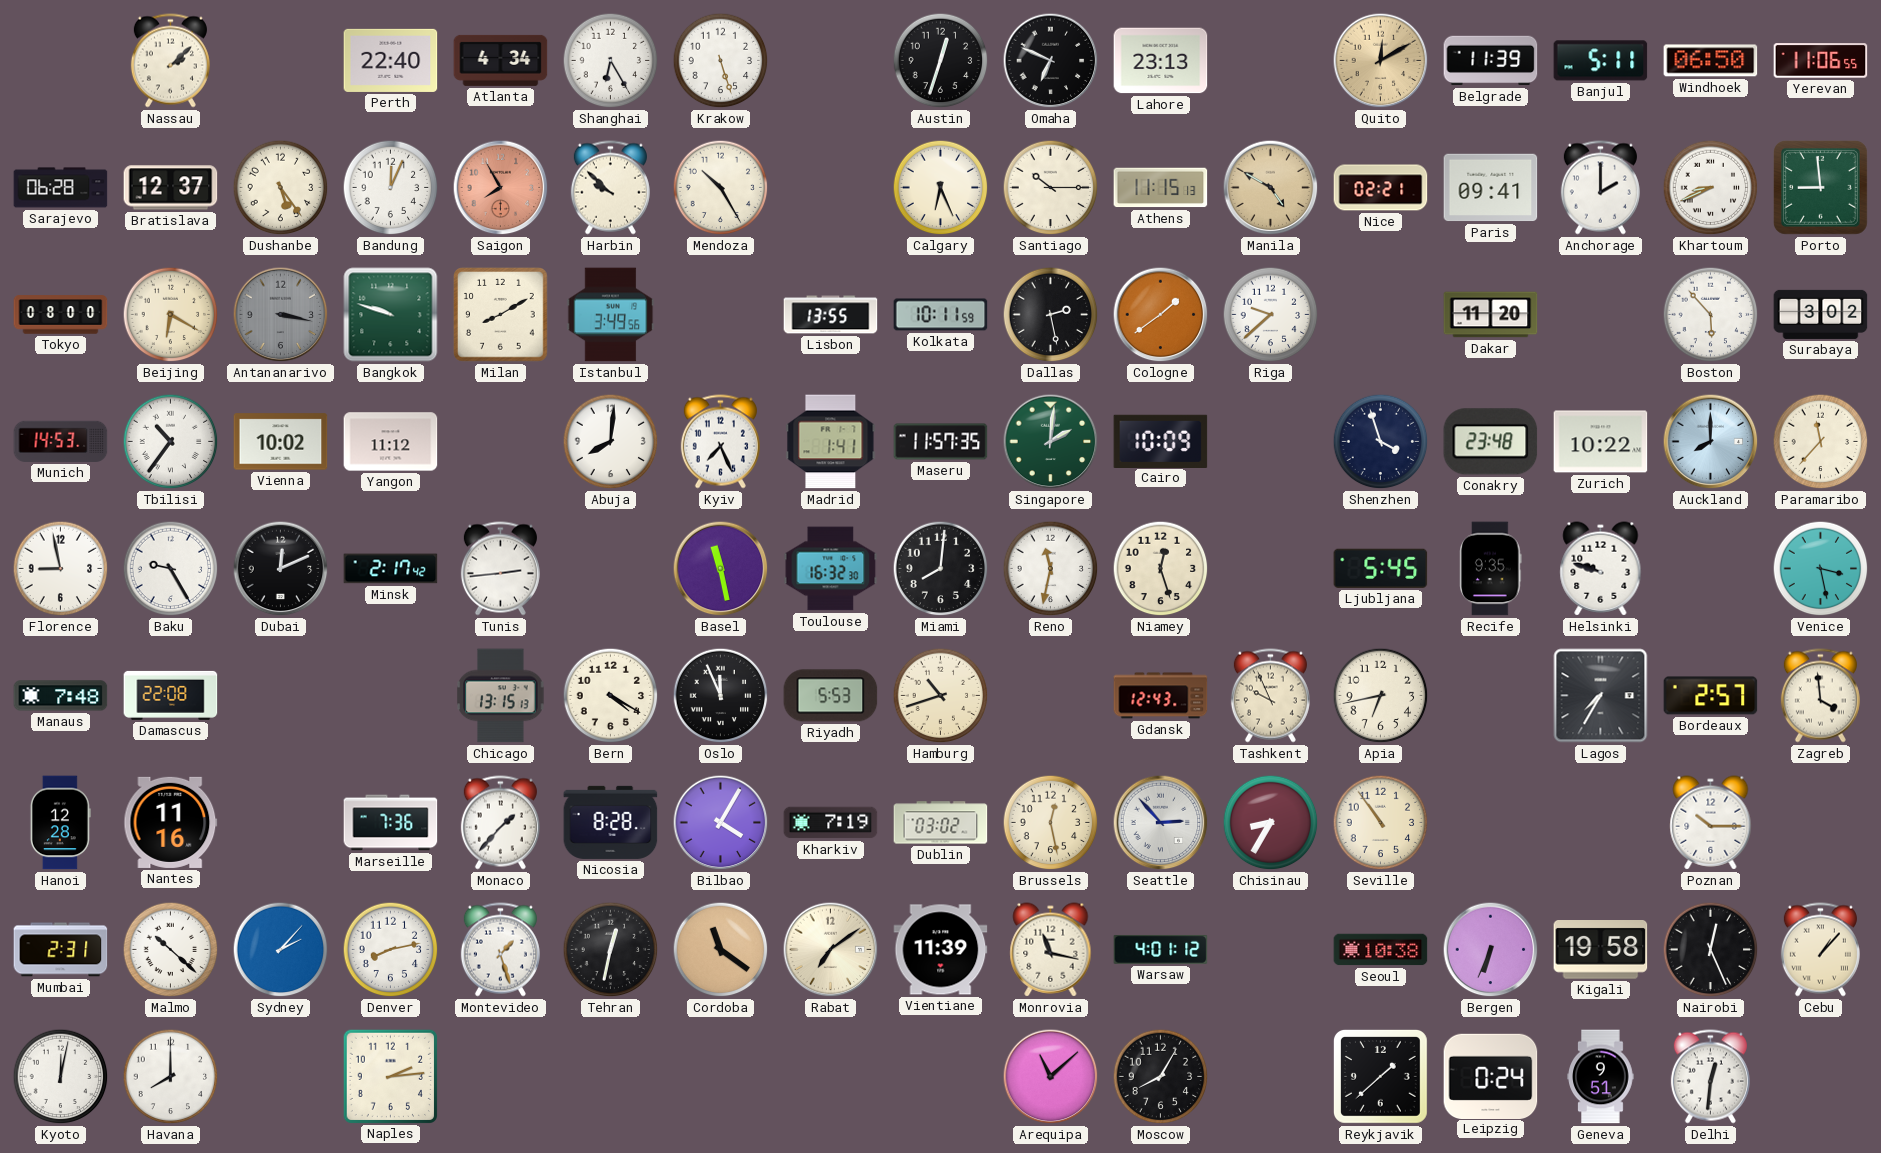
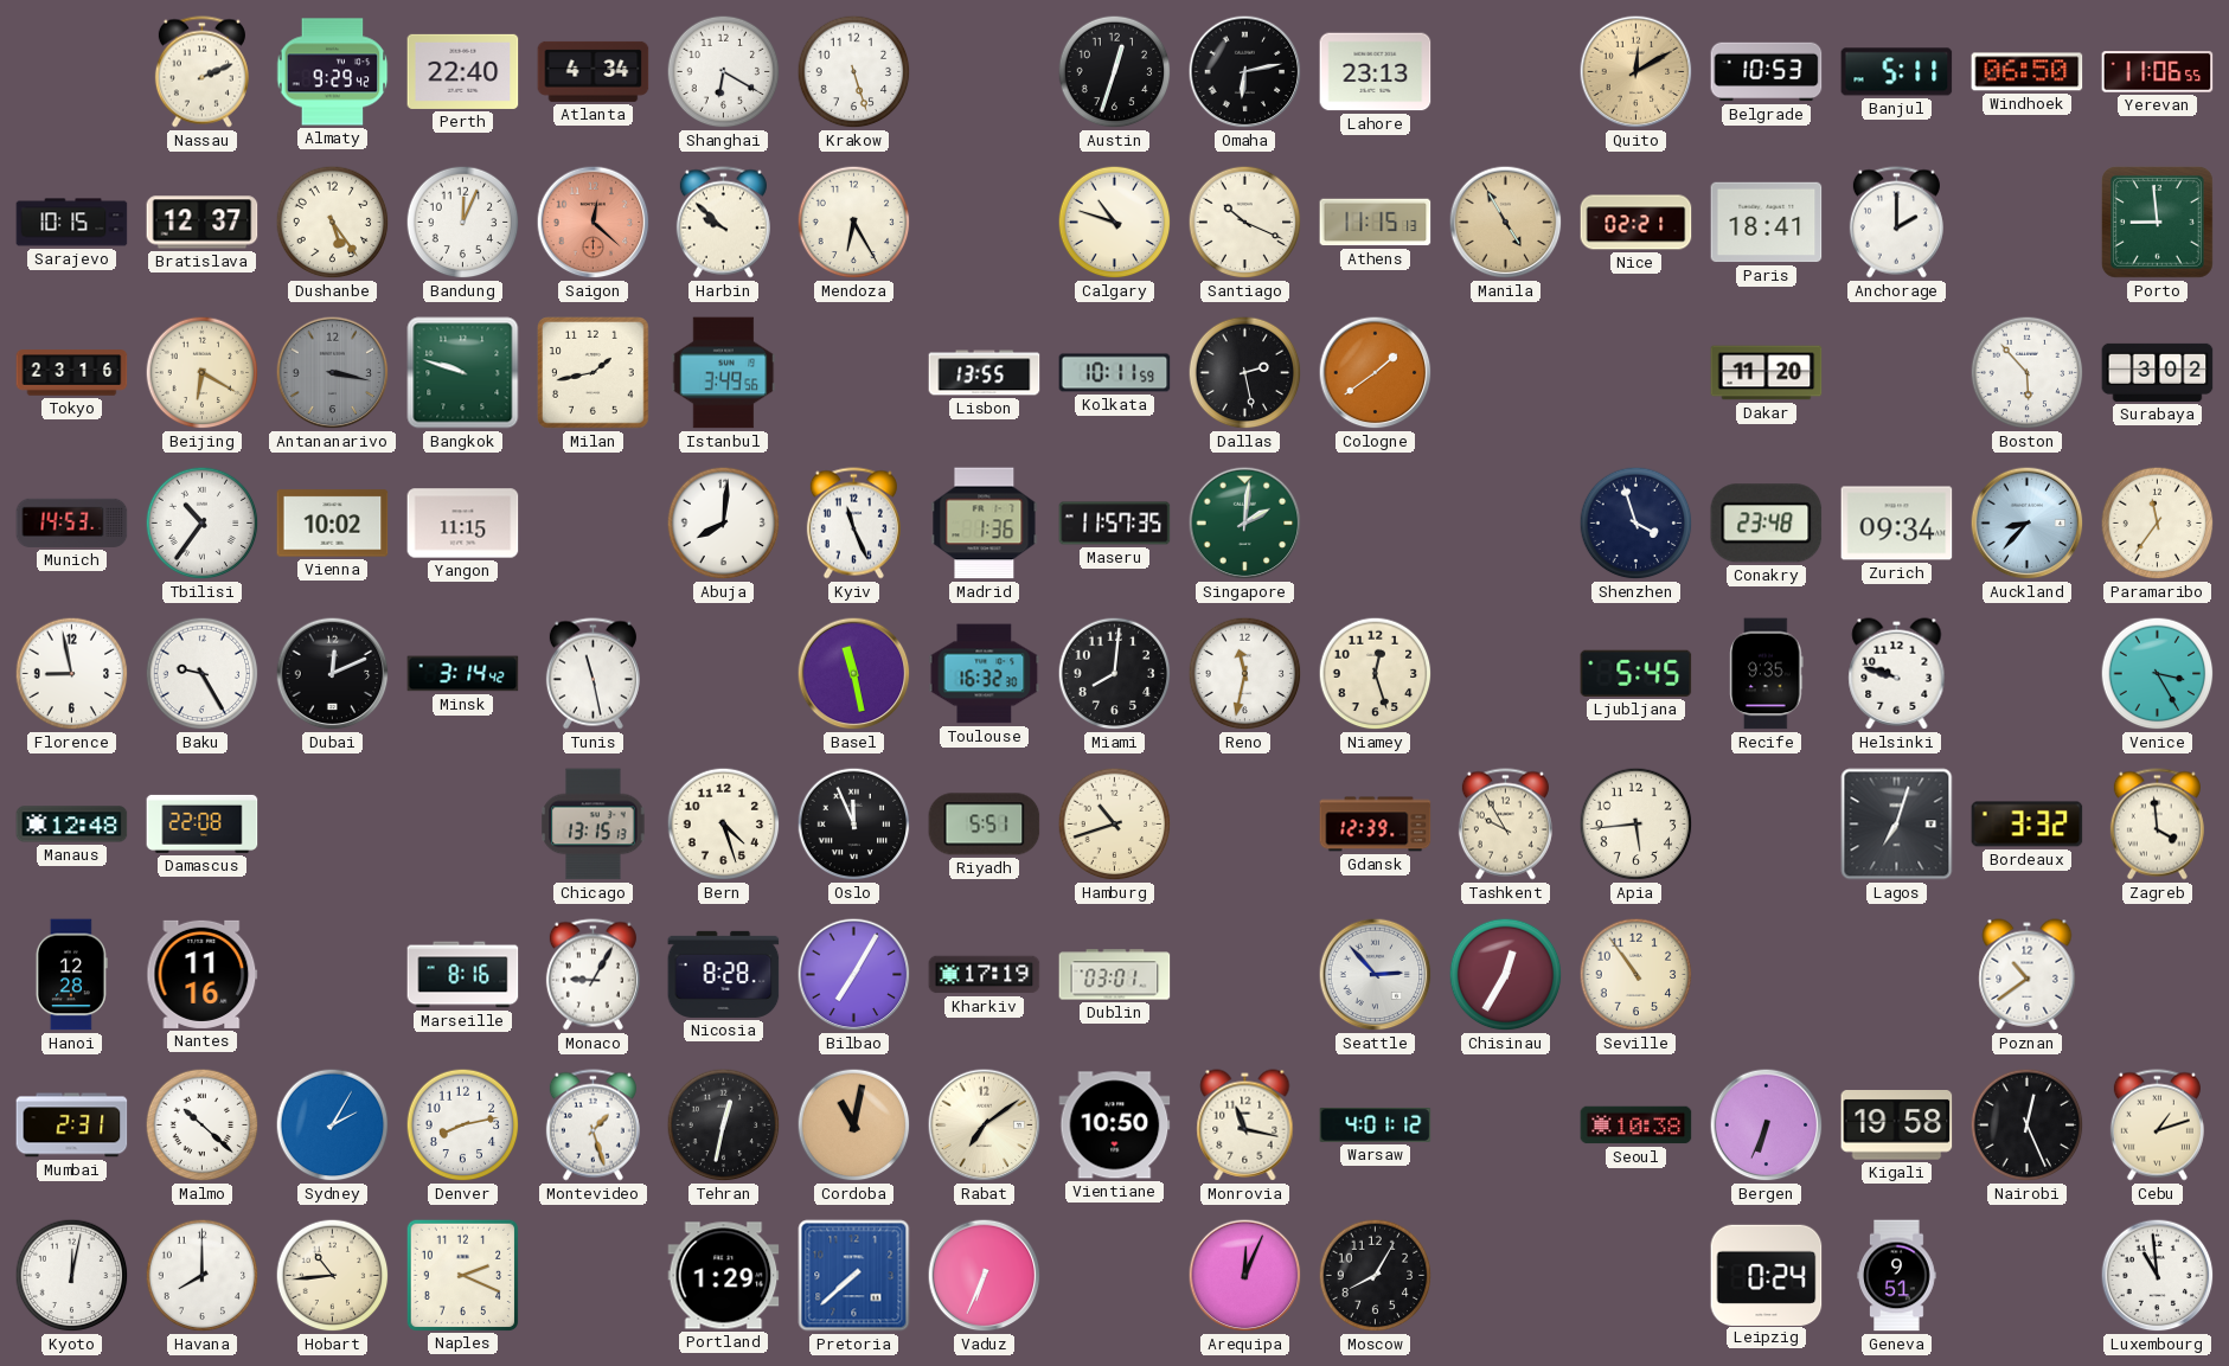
Nassau: 2:08 -> 2:11 (201, 72)
Almaty: none -> 9:29 (333, 72)
Shanghai: 6:25 -> 6:20 (724, 72)
Omaha: 6:49 -> 6:13 (1245, 72)
Belgrade: 11:39 -> 10:53 (1767, 72)
Sarajevo: 06:28 -> 10:15 (72, 223)
Saigon: 7:55 -> 12:22 (594, 223)
Mendoza: 10:25 -> 6:25 (854, 223)
Calgary: 6:26 -> 10:48 (1115, 223)
Santiago: 10:15 -> 10:19 (1245, 223)
Manila: 4:50 -> 4:55 (1506, 223)
Paris: 09:41 -> 18:41 (1767, 223)
Khartoum: 8:41 -> none (1711, 188)
Tokyo: 08:00 -> 23:16 (72, 373)
Milan: 8:10 -> 1:43 (594, 373)
Riga: 9:38 -> none (1271, 315)
Yangon: 11:12 -> 11:15 (463, 524)
Kyiv: 7:26 -> 11:26 (853, 524)
Madrid: 1:41 -> 1:36 (985, 524)
Cairo: 10:09 -> none (1161, 441)
Zurich: 10:22 -> 09:34 (1897, 524)
Auckland: 8:00 -> 8:37 (2028, 524)
Paramaribo: 11:37 -> 11:36 (2158, 524)
Minsk: 2:17 -> 3:14 (463, 674)
Tunis: 2:44 -> 11:28 (593, 674)
Venice: 3:28 -> 3:25 (2158, 674)
Manaus: 7:48 -> 12:48 (72, 825)
Bern: 4:20 -> 4:27 (724, 825)
Riyadh: 5:53 -> 5:51 (985, 825)
Gdansk: 12:43 -> 12:39 (1376, 825)
Tashkent: 9:56 -> 9:55 (1505, 825)
Apia: 6:43 -> 5:44 (1636, 825)
Lagos: 7:35 -> 7:03 (1897, 825)
Bordeaux: 2:57 -> 3:32 (2028, 825)
Marseille: 7:36 -> 8:16 (463, 975)
Monaco: 1:37 -> 9:05 (593, 975)
Bilbao: 4:05 -> 7:05 (854, 975)
Kharkiv: 7:19 -> 17:19 (985, 975)
Dublin: 03:02 -> 03:01 (1115, 975)
Brussels: 12:28 -> none (1051, 823)
Chisinau: 8:35 -> 12:35 (1506, 975)
Poznan: 10:15 -> 10:39 (2028, 975)
Sydney: 2:07 -> 2:05 (333, 1125)
Cordoba: 11:21 -> 11:02 (854, 1125)
Vientiane: 11:39 -> 10:50 (1115, 1125)
Cebu: 1:07 -> 1:12 (2157, 1125)
Hobart: none -> 10:44 (333, 1276)
Naples: 2:14 -> 2:19 (462, 1275)
Portland: none -> 1:29 (724, 1276)
Pretoria: none -> 7:38 (854, 1276)
Vaduz: none -> 6:34 (985, 1276)
Arequipa: 11:08 -> 12:04 (1245, 1276)
Reykjavik: 1:38 -> none (1380, 1076)
Delhi: 12:31 -> none (1710, 1077)
Luxembourg: none -> 10:59 (2158, 1276)
